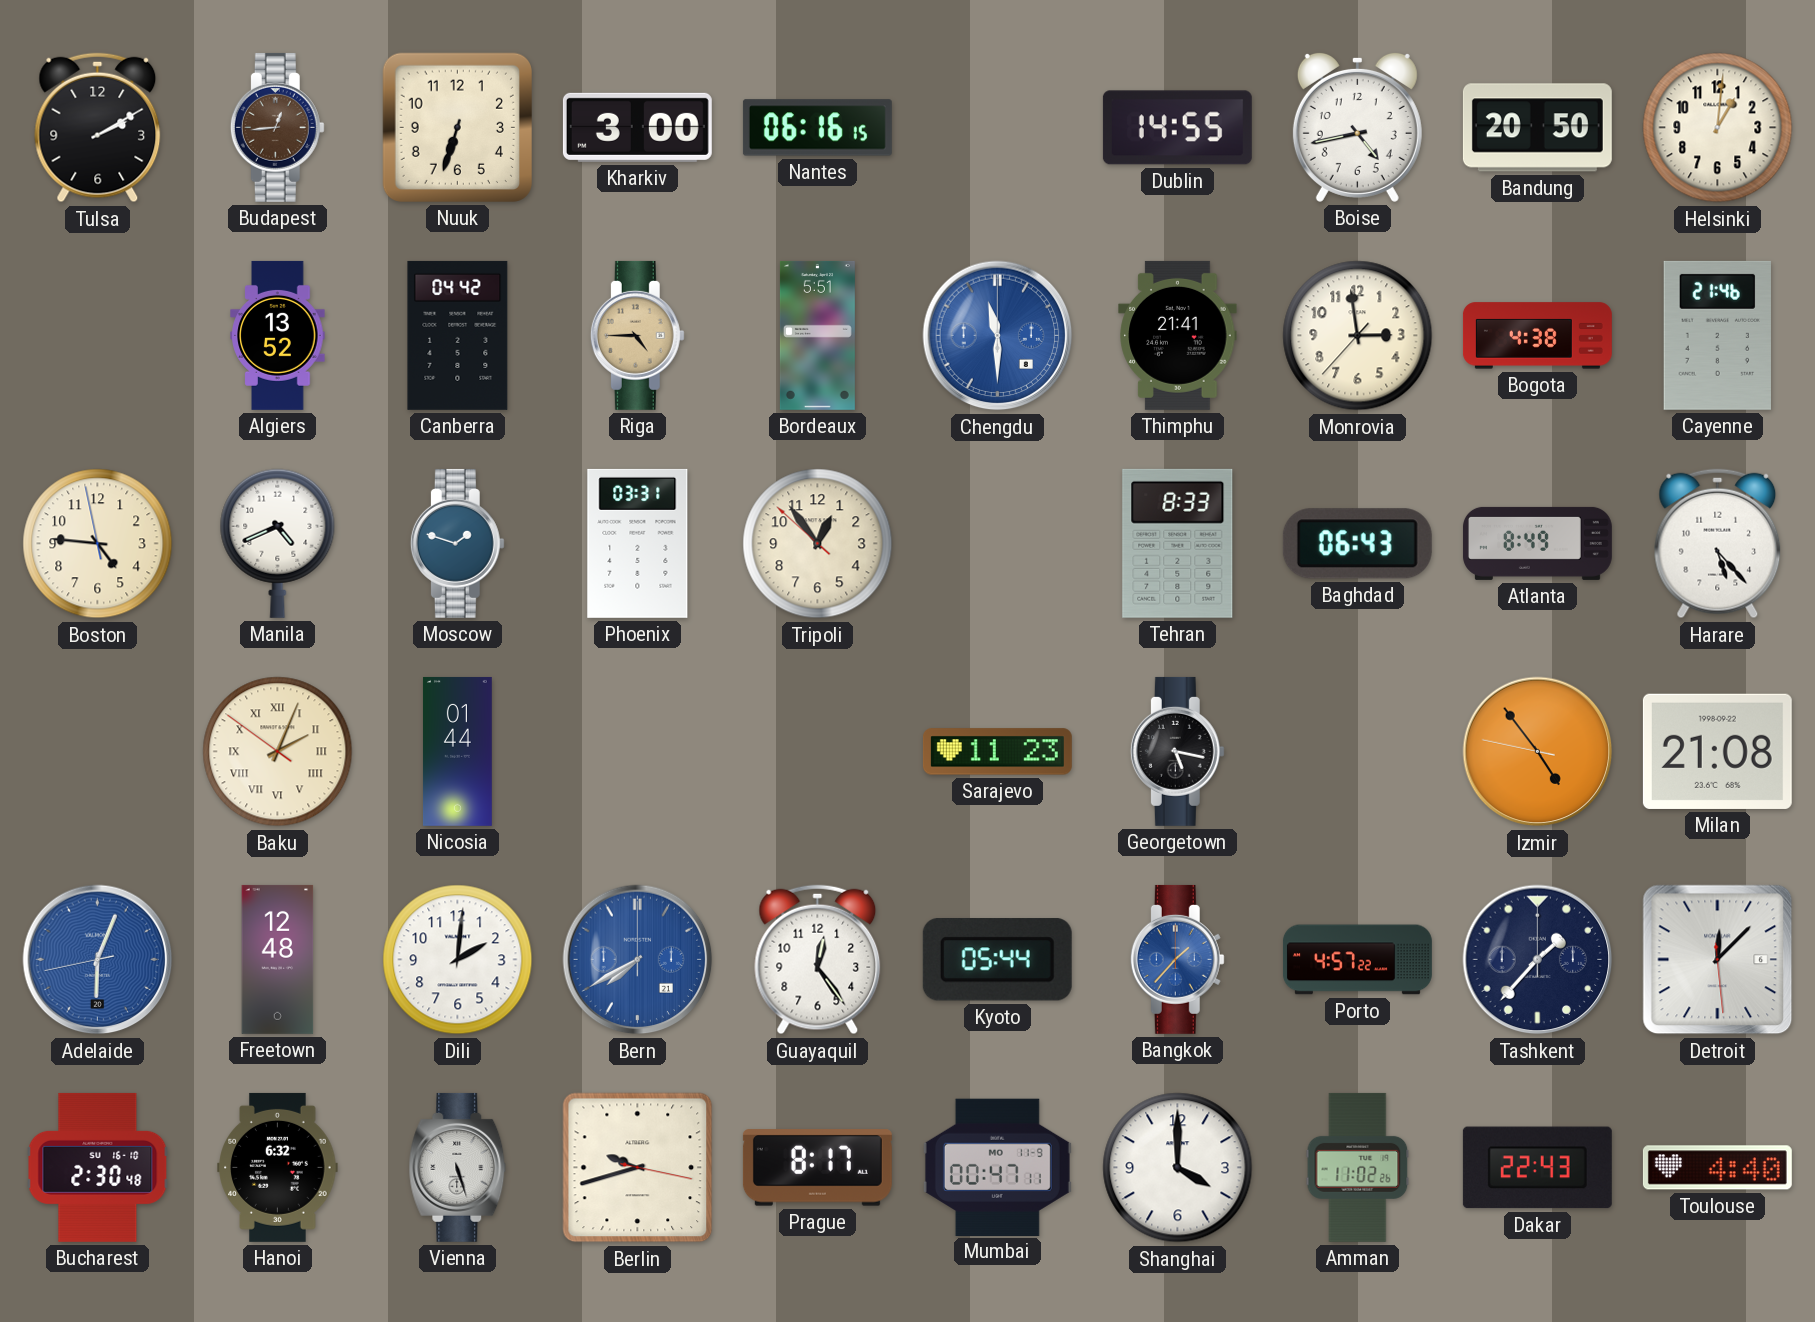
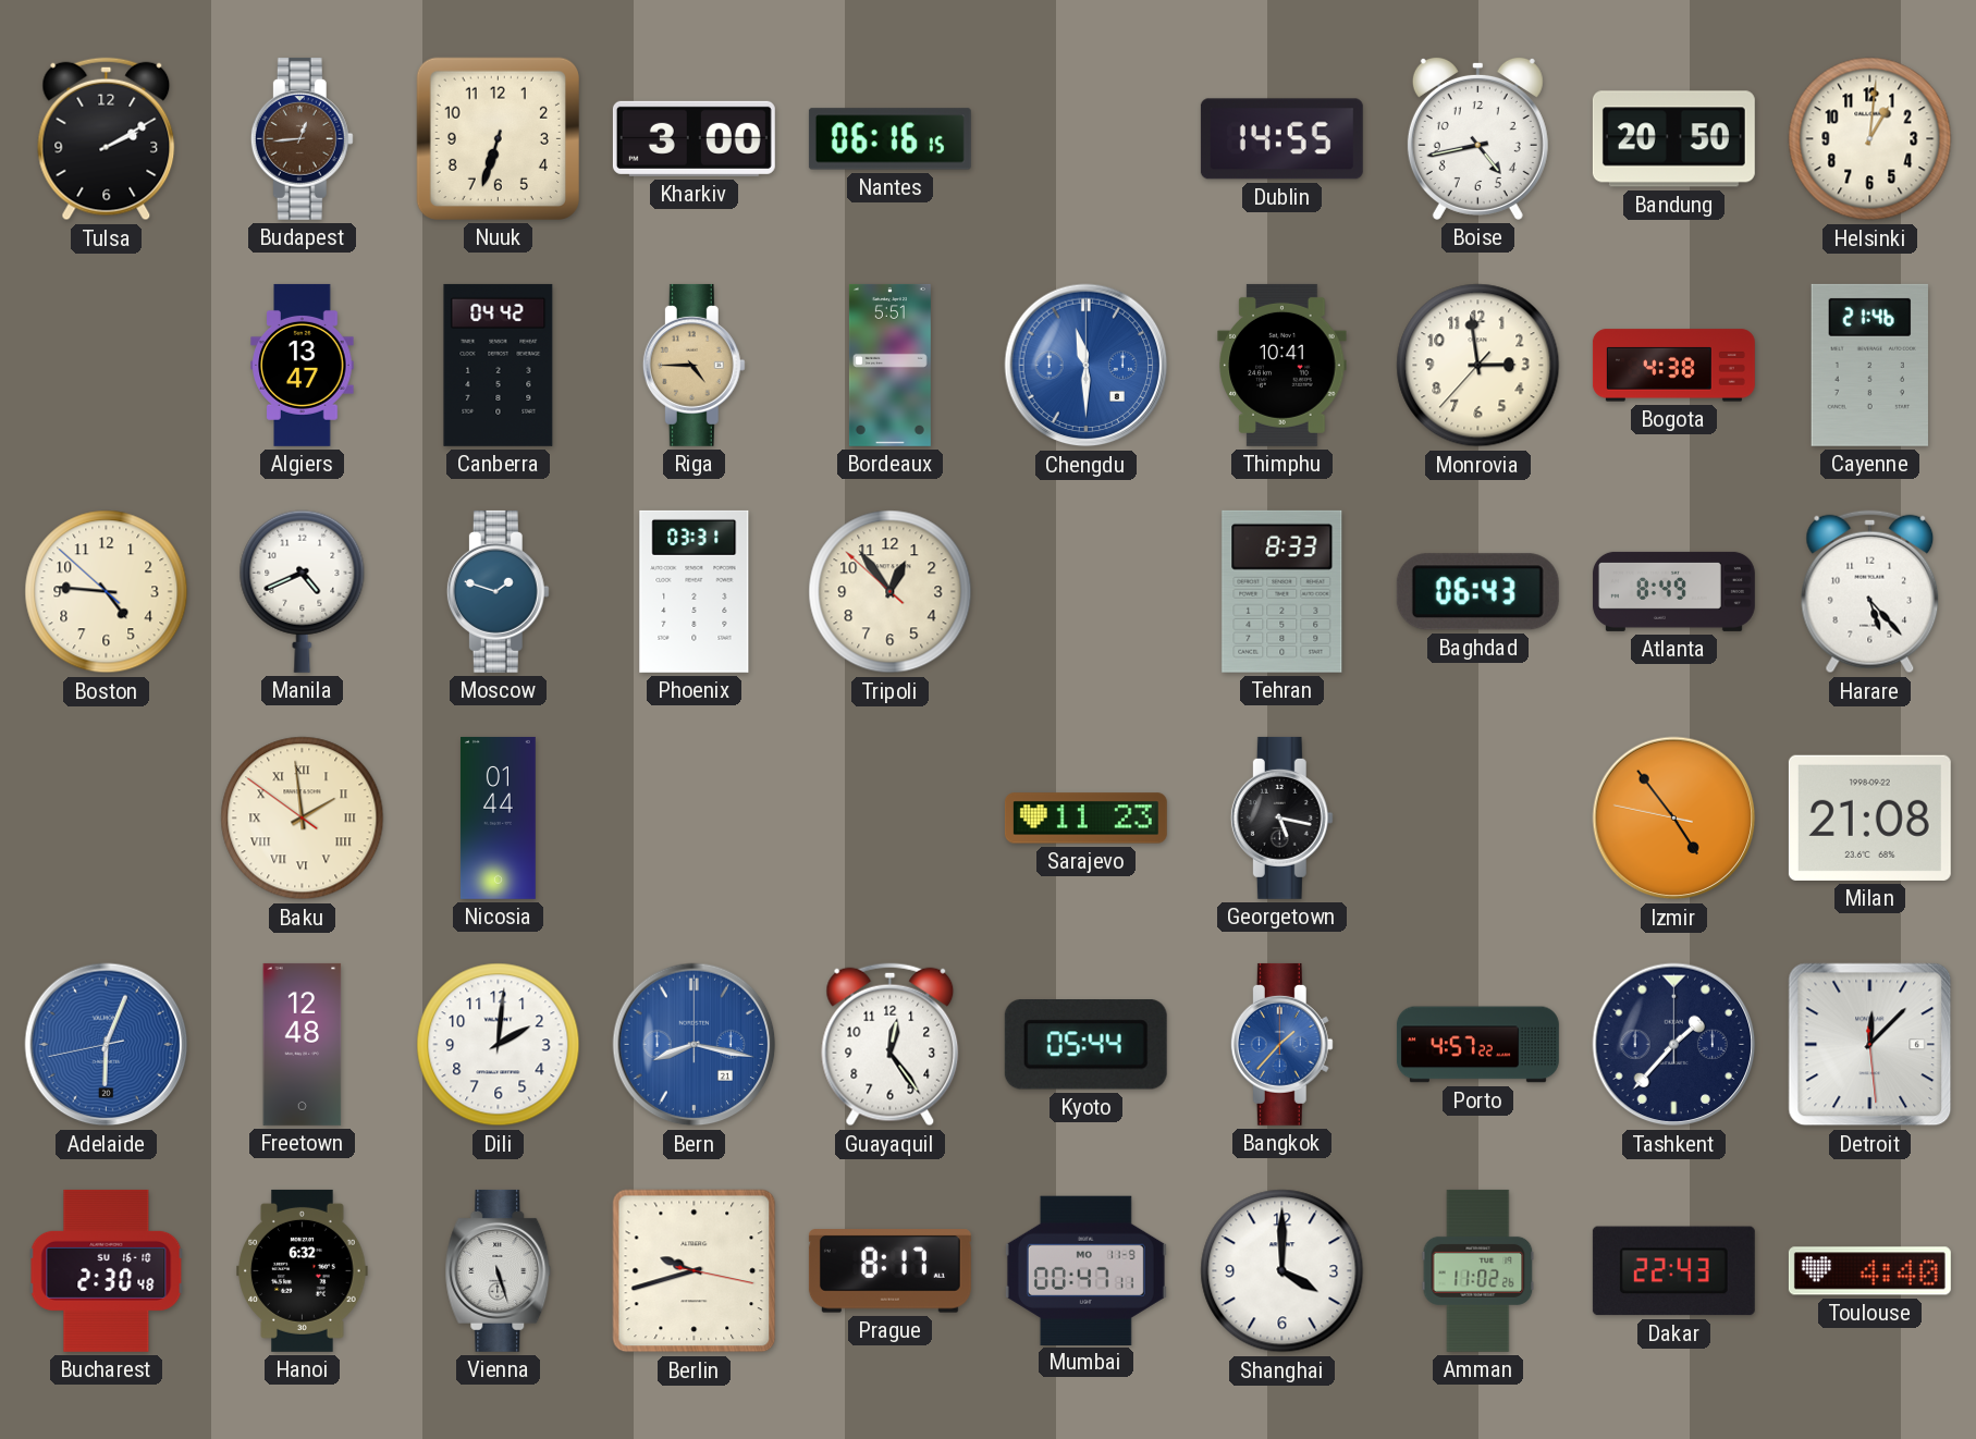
Algiers: 13:52 -> 13:47 (303, 365)
Thimphu: 21:41 -> 10:41 (1282, 365)
Boston: 4:45:58 -> 4:45:52 (107, 592)
Baku: 2:03 -> 1:58 (303, 819)
Bern: 7:40 -> 8:17 (695, 1045)
